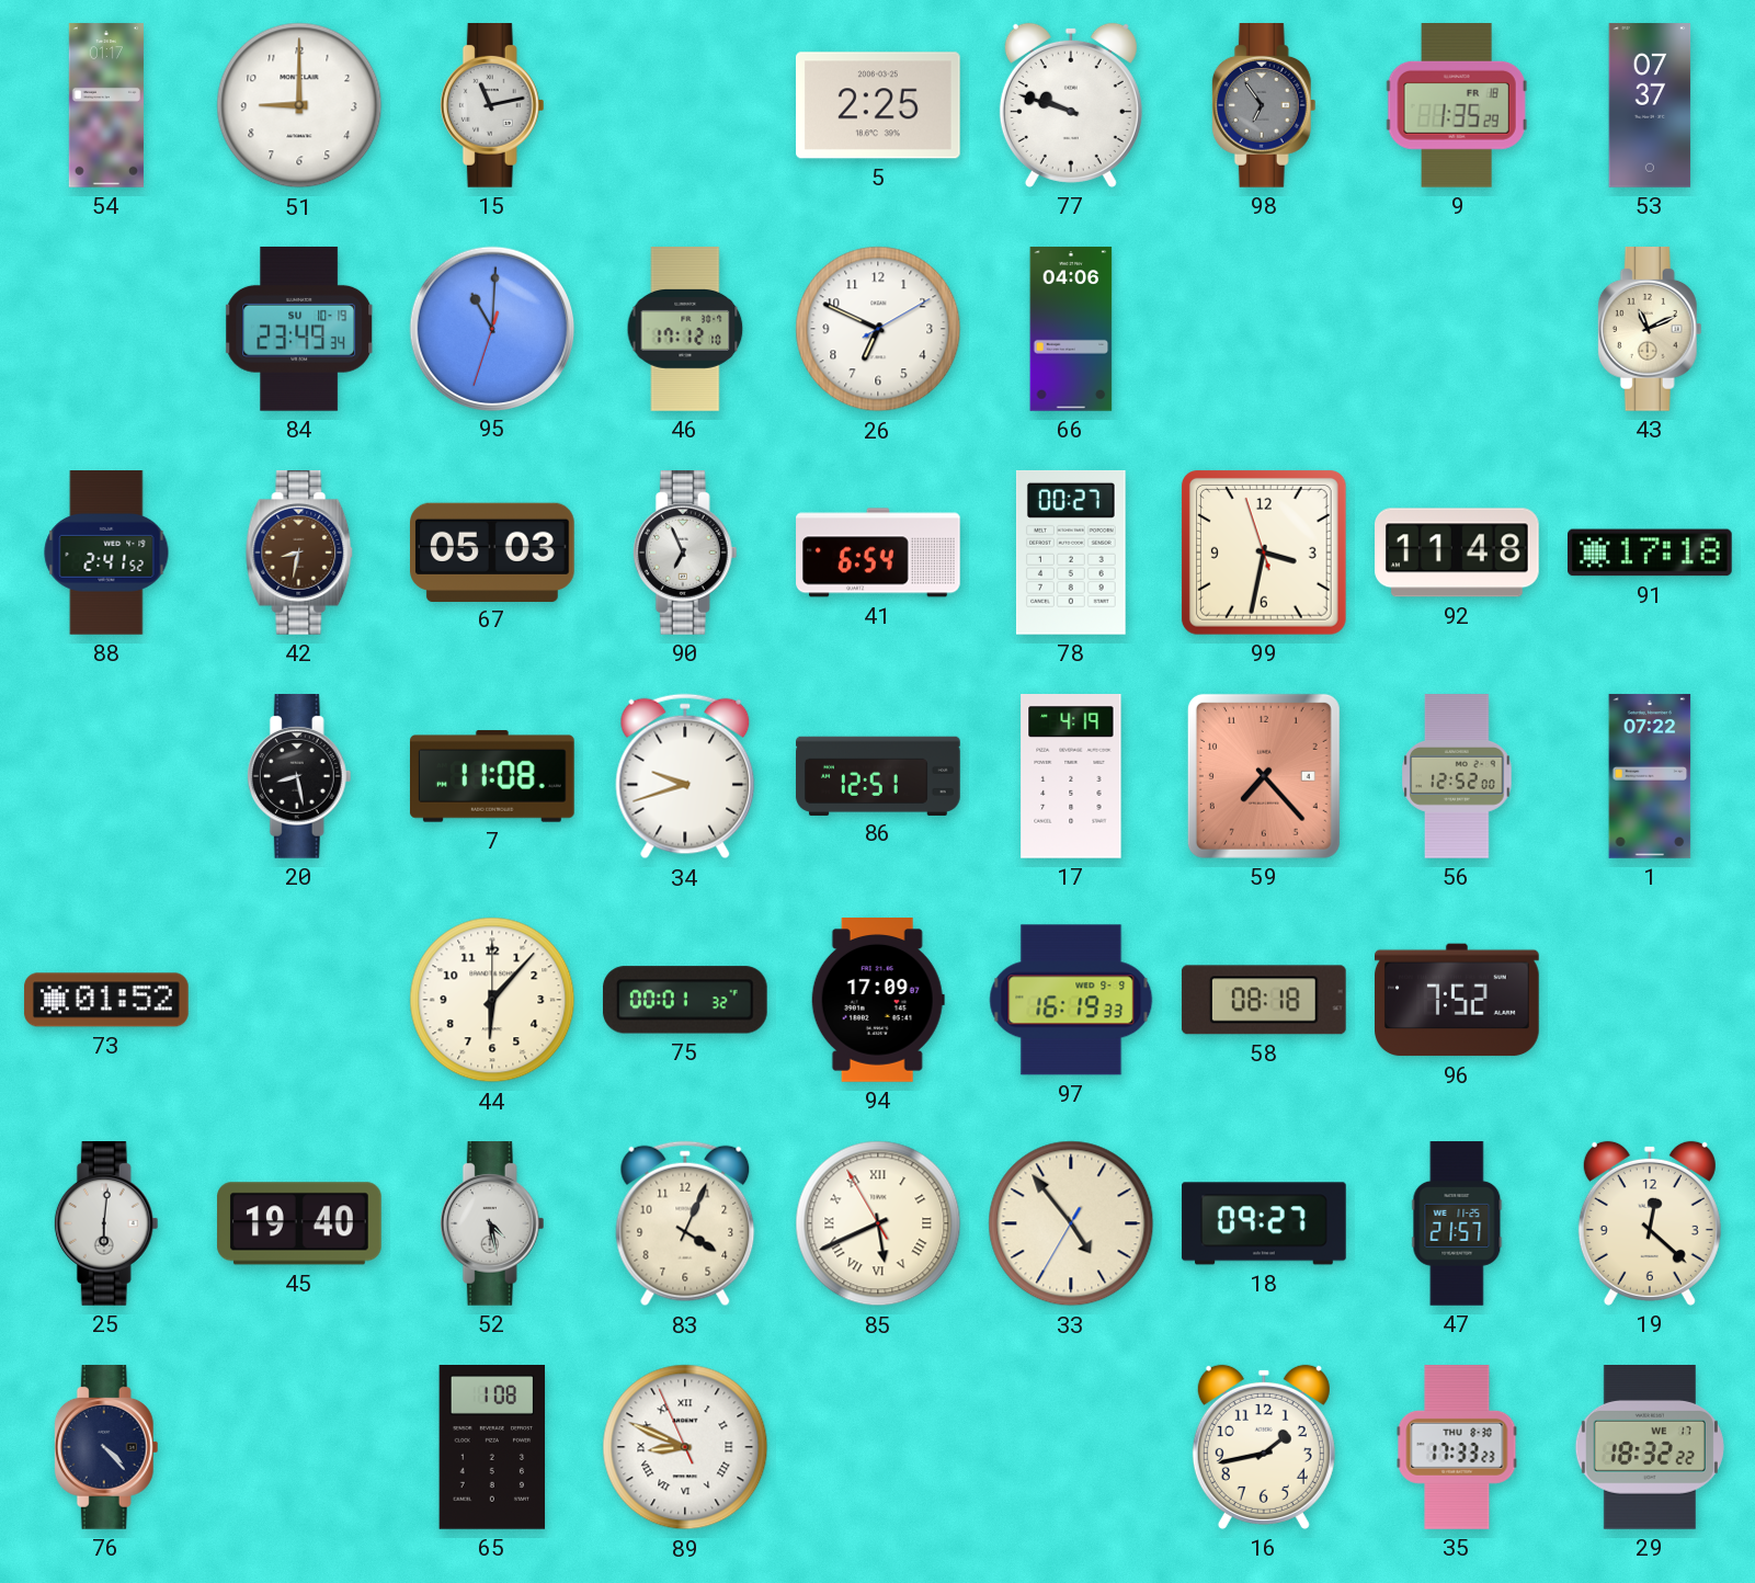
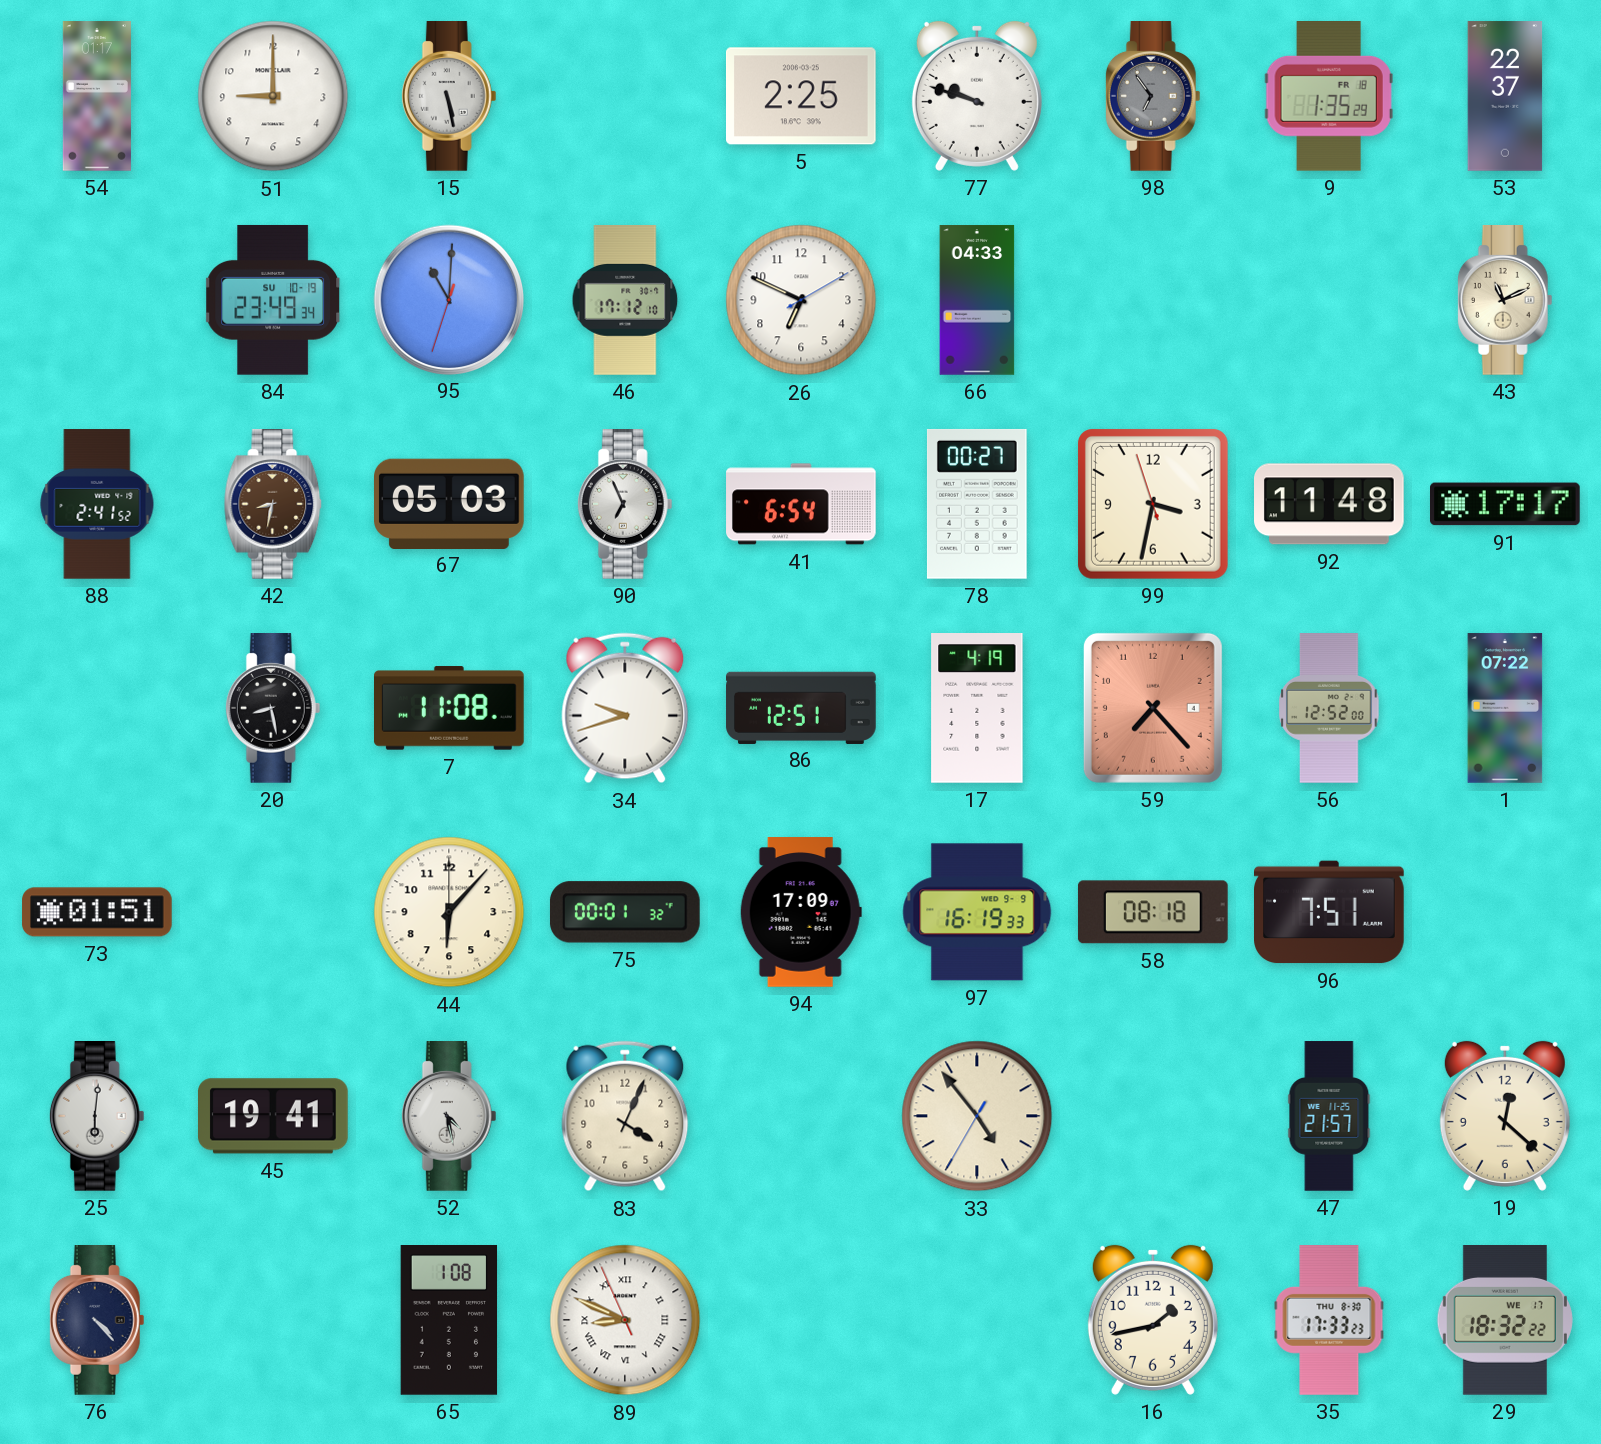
15: 11:13 -> 5:28 (449, 97)
53: 07:37 -> 22:37 (1505, 96)
66: 04:06 -> 04:33 (977, 300)
91: 17:18 -> 17:17 (1506, 504)
73: 01:52 -> 01:51 (97, 912)
96: 7:52 -> 7:51 (1329, 912)
45: 19:40 -> 19:41 (274, 1116)
85: 5:40 -> none (878, 1223)
18: 09:27 -> none (1264, 1223)
